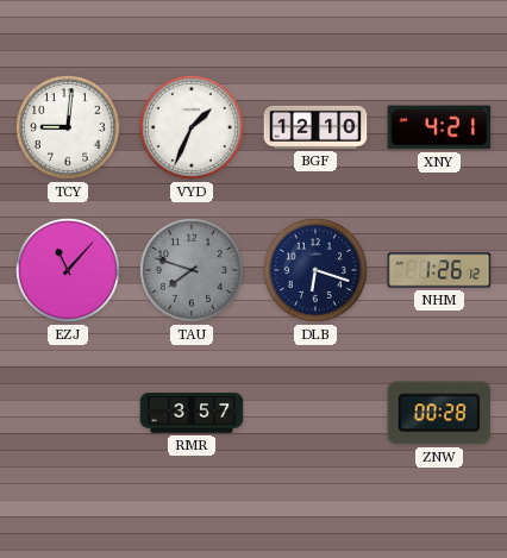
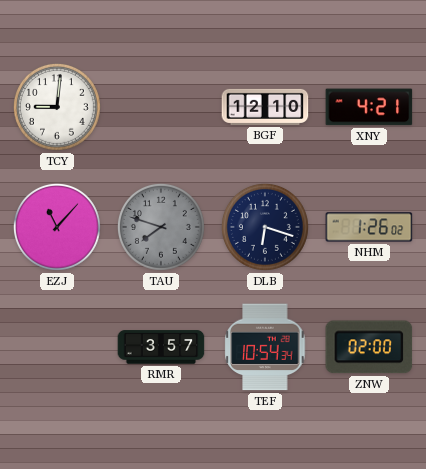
VYD: 1:34 -> none (192, 127)
NHM: 1:26:12 -> 1:26:02 (369, 227)
TEF: none -> 10:54 (265, 347)
ZNW: 00:28 -> 02:00 (369, 347)
